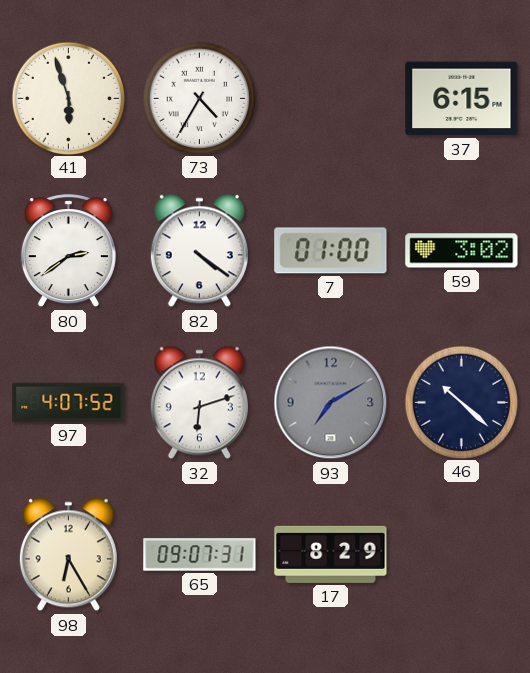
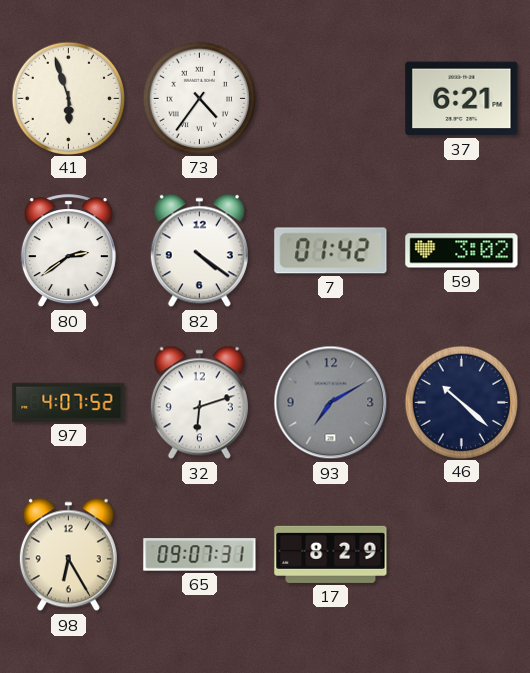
73: 4:35 -> 4:36 (199, 98)
37: 6:15 -> 6:21 (462, 99)
7: 01:00 -> 01:42 (331, 251)
